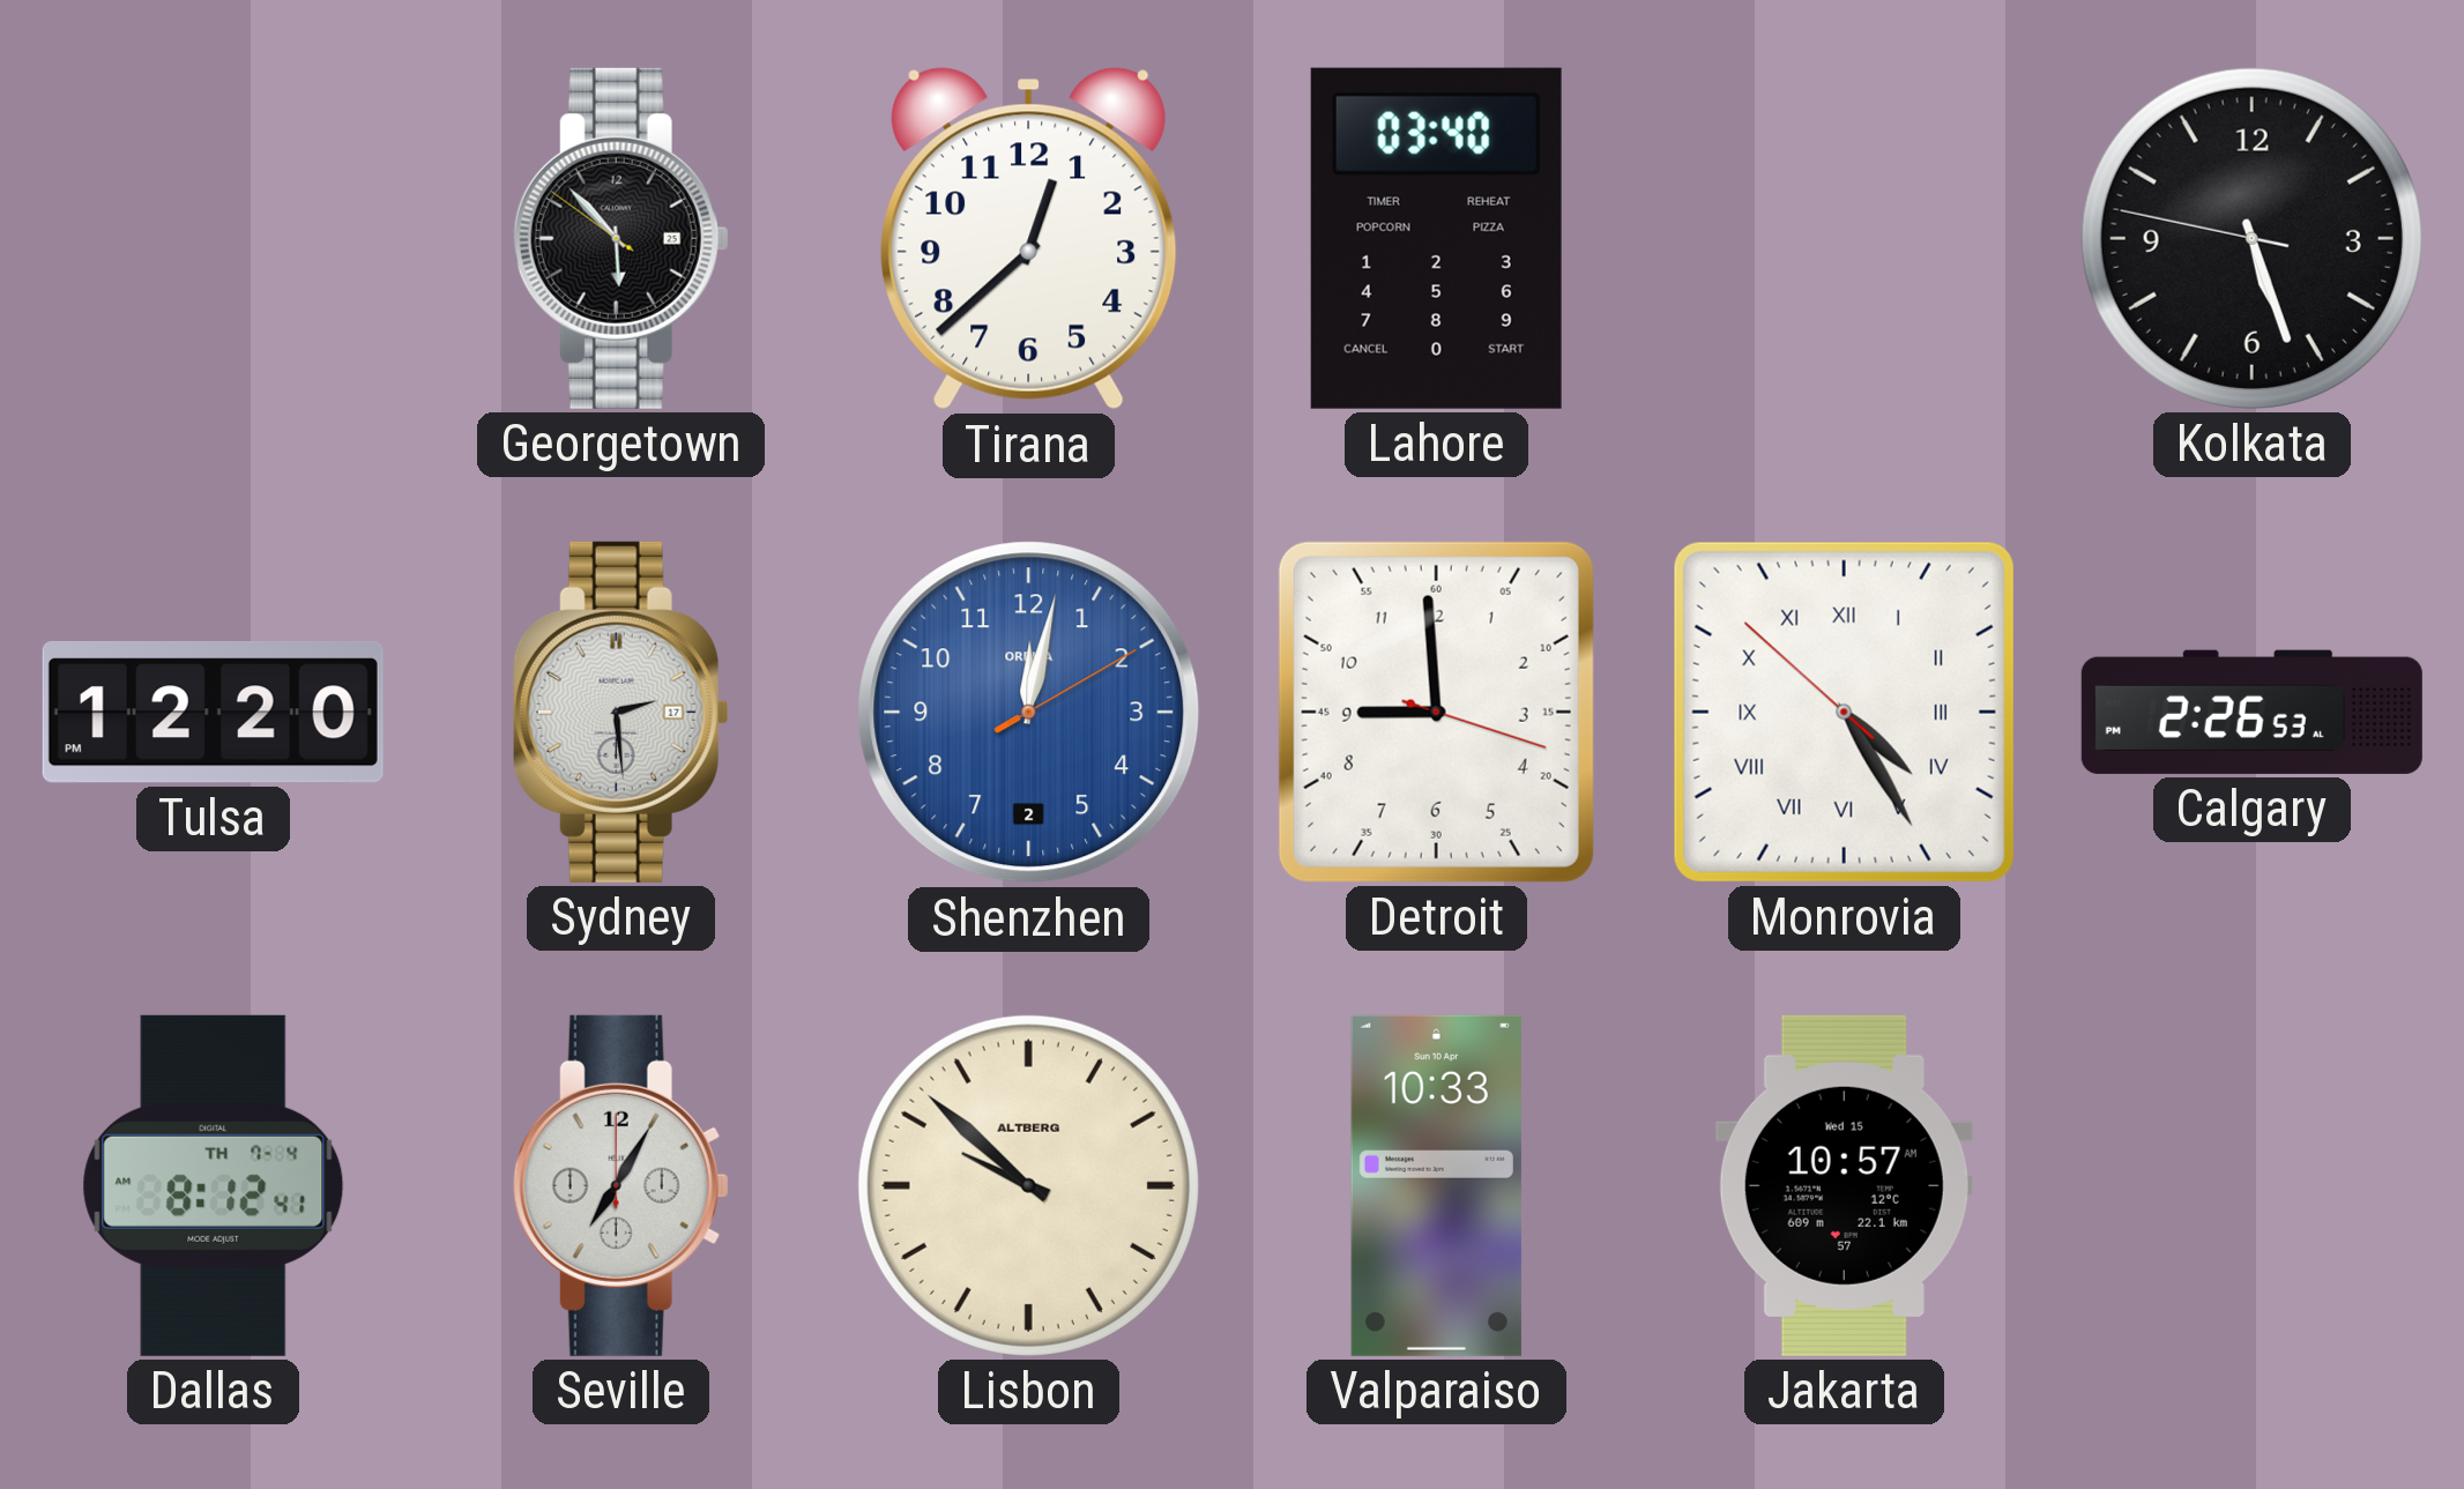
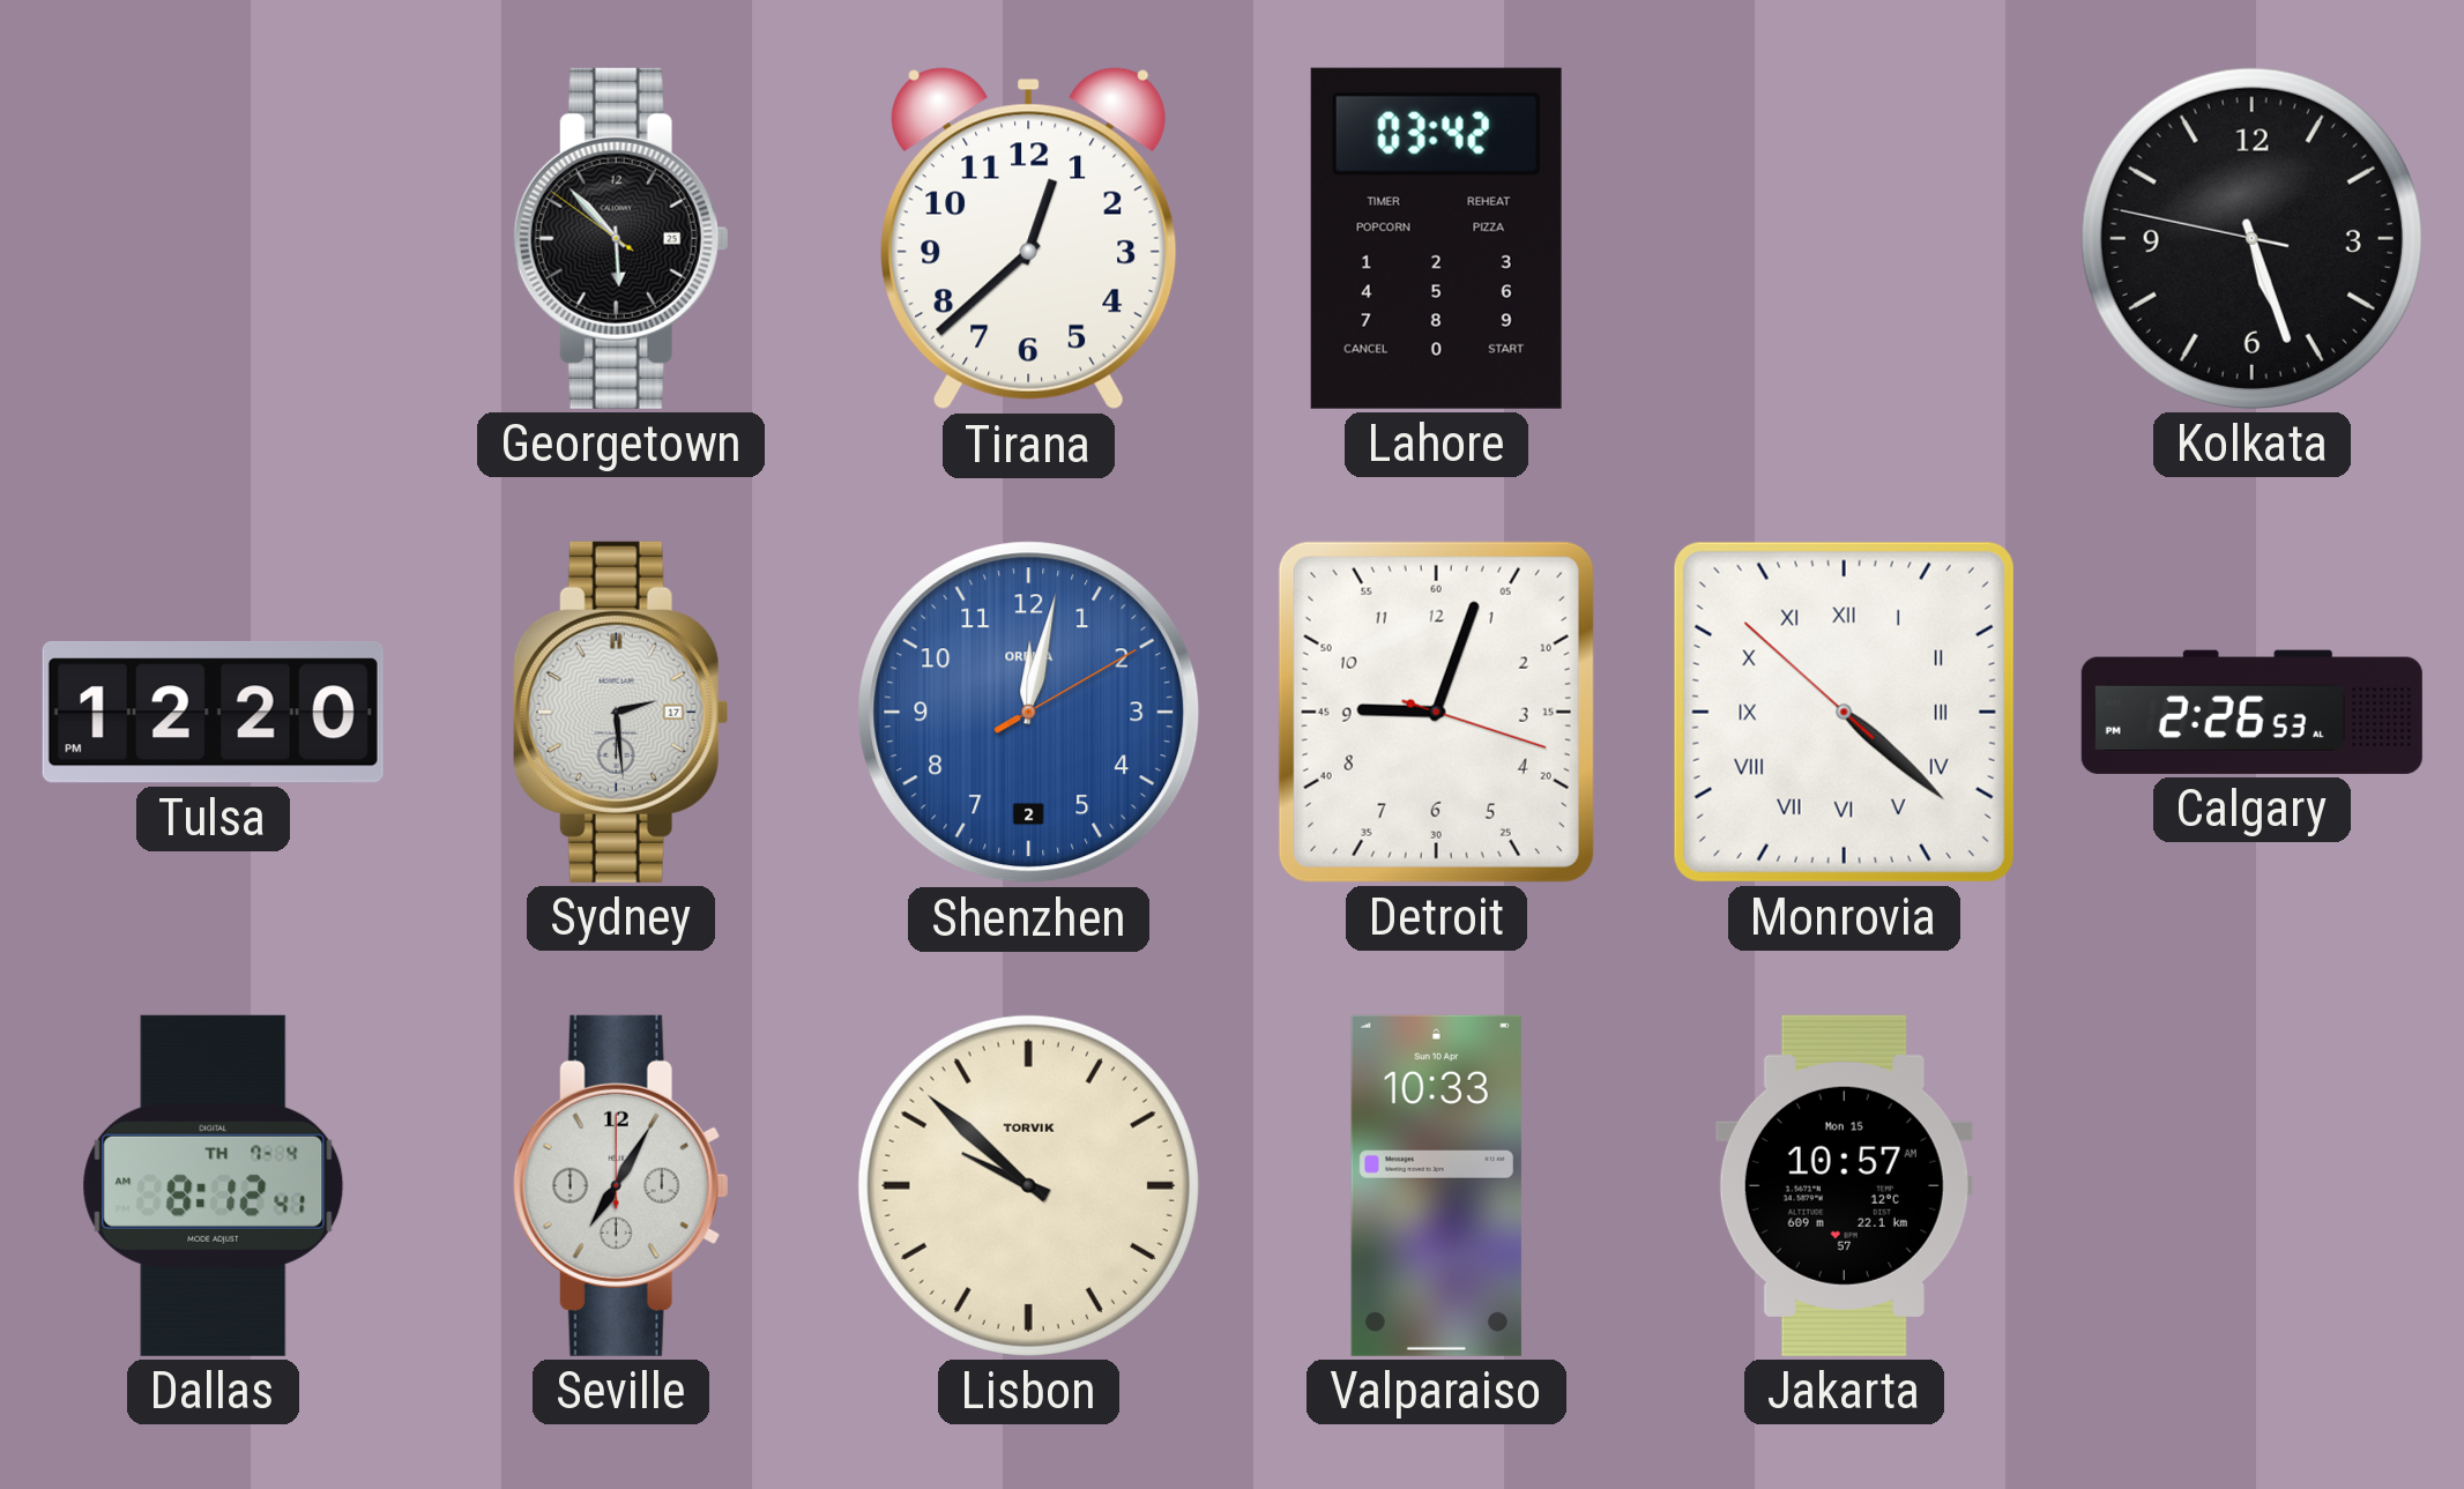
Lahore: 03:40 -> 03:42 (1436, 238)
Detroit: 8:59 -> 9:03 (1436, 712)
Monrovia: 4:24 -> 4:21 (1844, 712)
Lisbon brand: ALTBERG -> TORVIK (1028, 1185)
Jakarta date: Wed 15 -> Mon 15 (1844, 1185)
